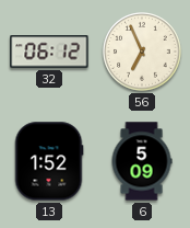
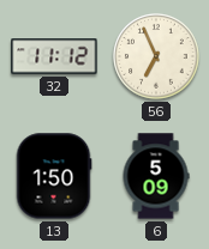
32: 06:12 -> 11:12 (54, 56)
13: 1:52 -> 1:50 (54, 176)
